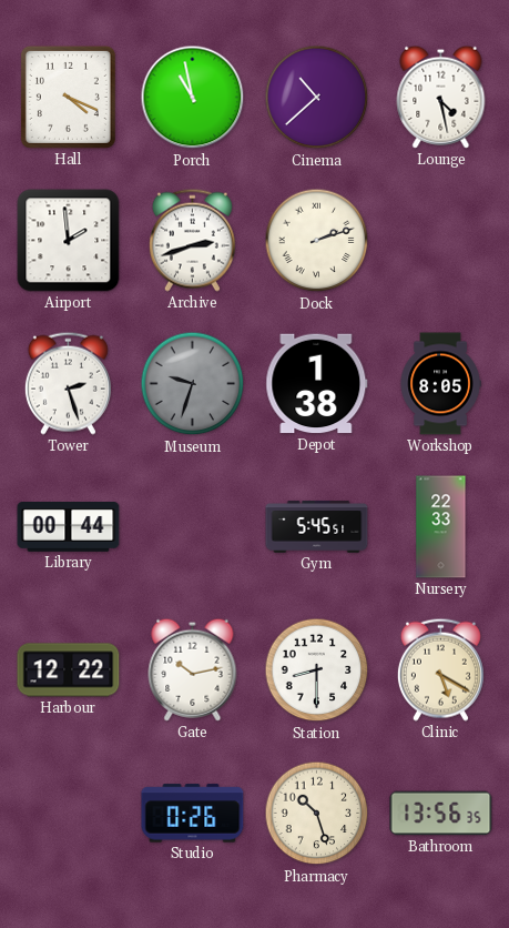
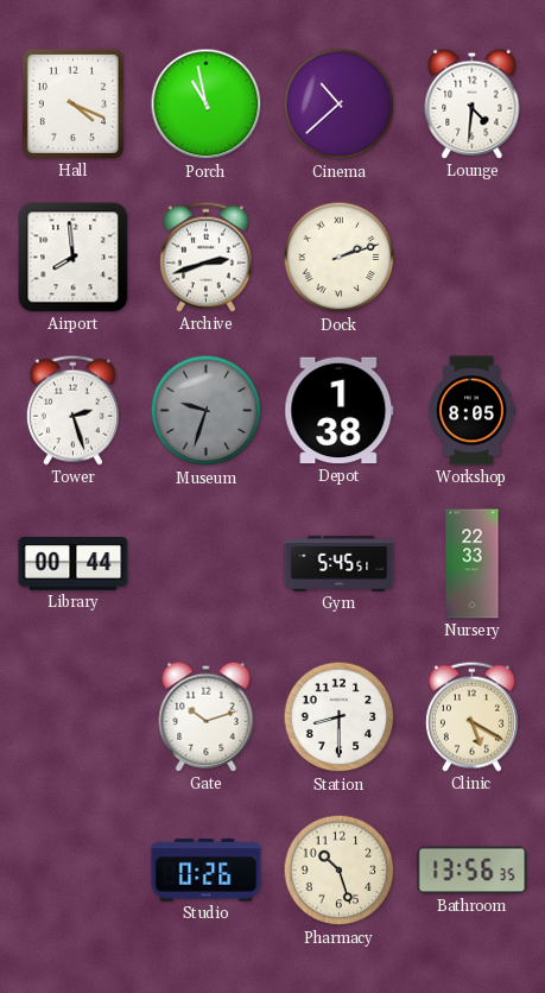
Lounge: 4:28 -> 4:31 (473, 103)
Airport: 1:59 -> 7:59 (74, 258)
Harbour: 12:22 -> none (69, 670)
Gate: 10:13 -> 10:12 (207, 716)
